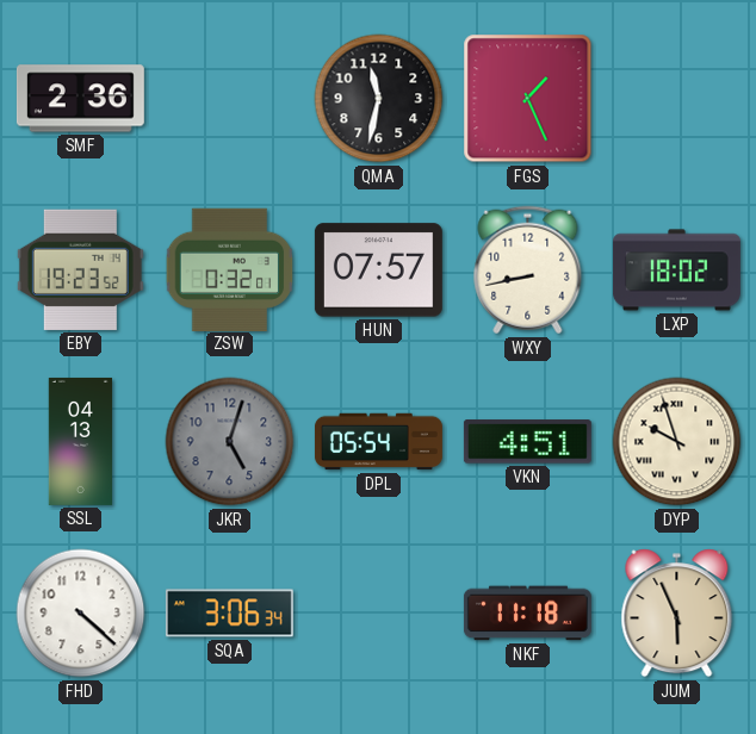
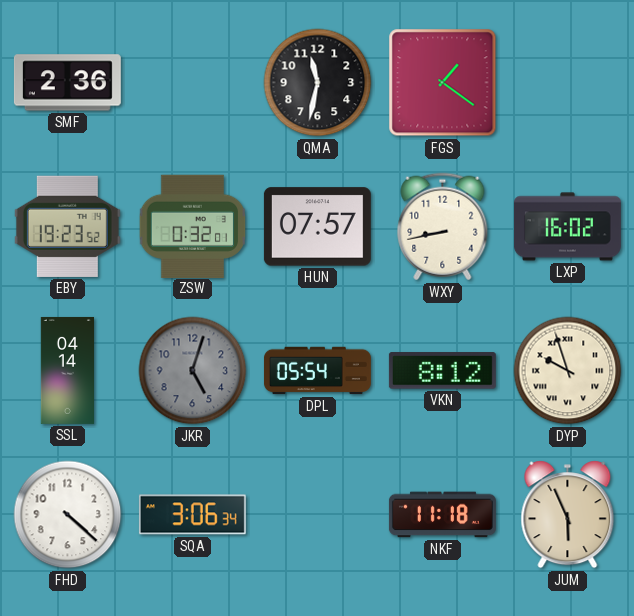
FGS: 1:26 -> 1:21 (443, 83)
LXP: 18:02 -> 16:02 (567, 227)
SSL: 04:13 -> 04:14 (67, 370)
VKN: 4:51 -> 8:12 (442, 371)
